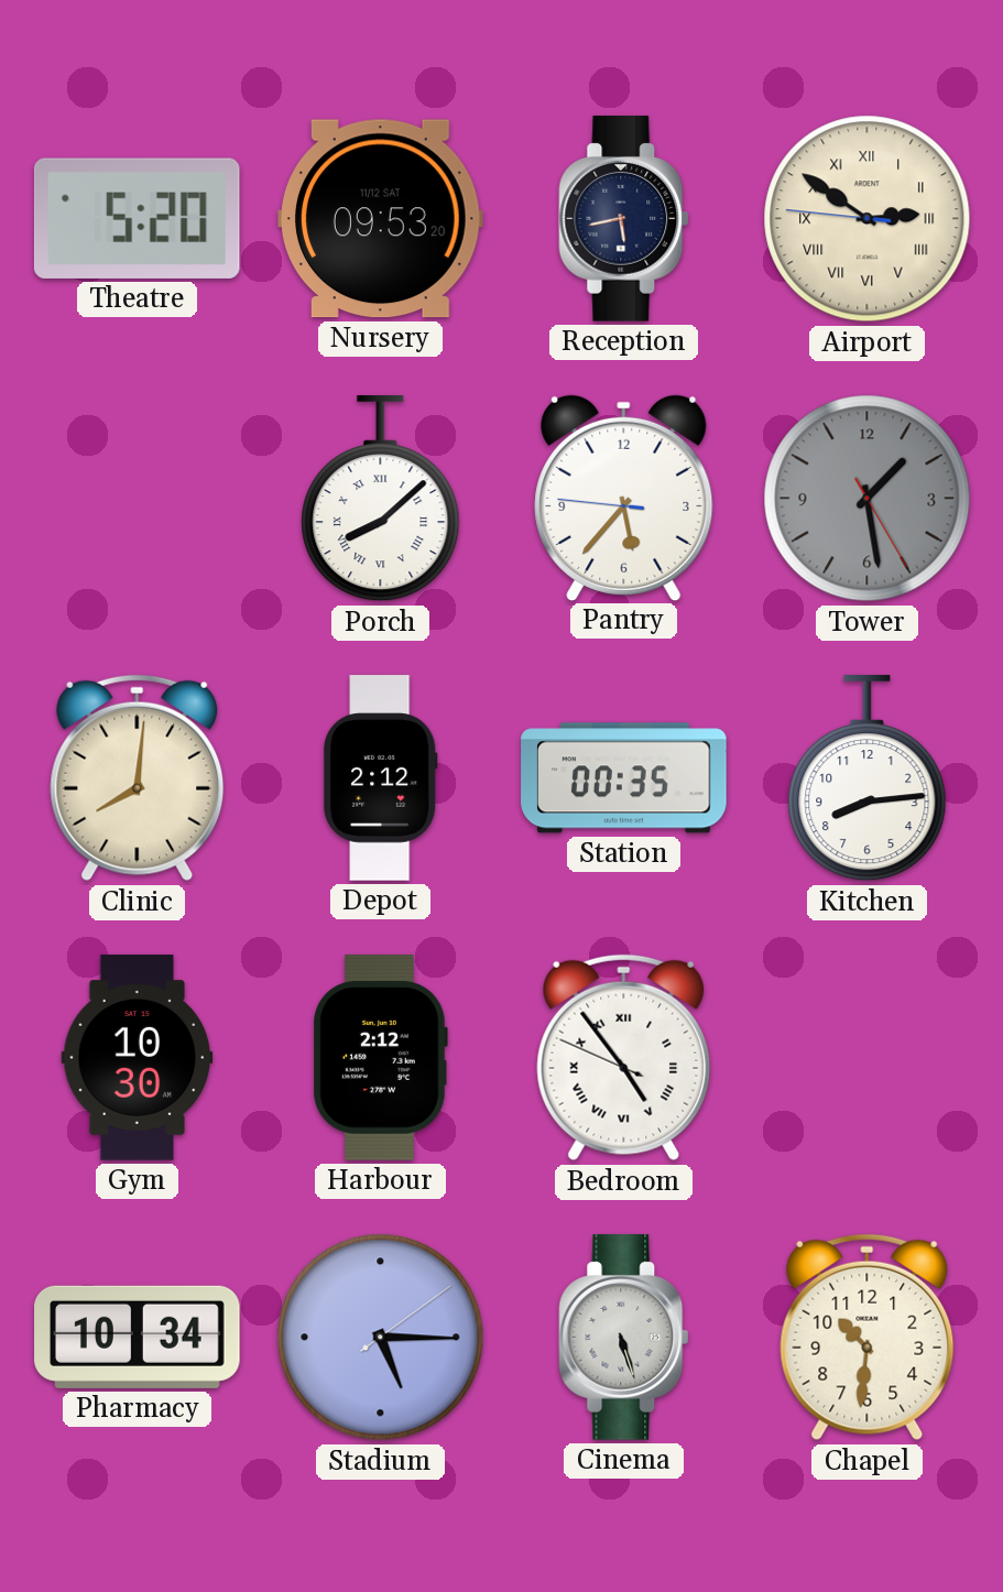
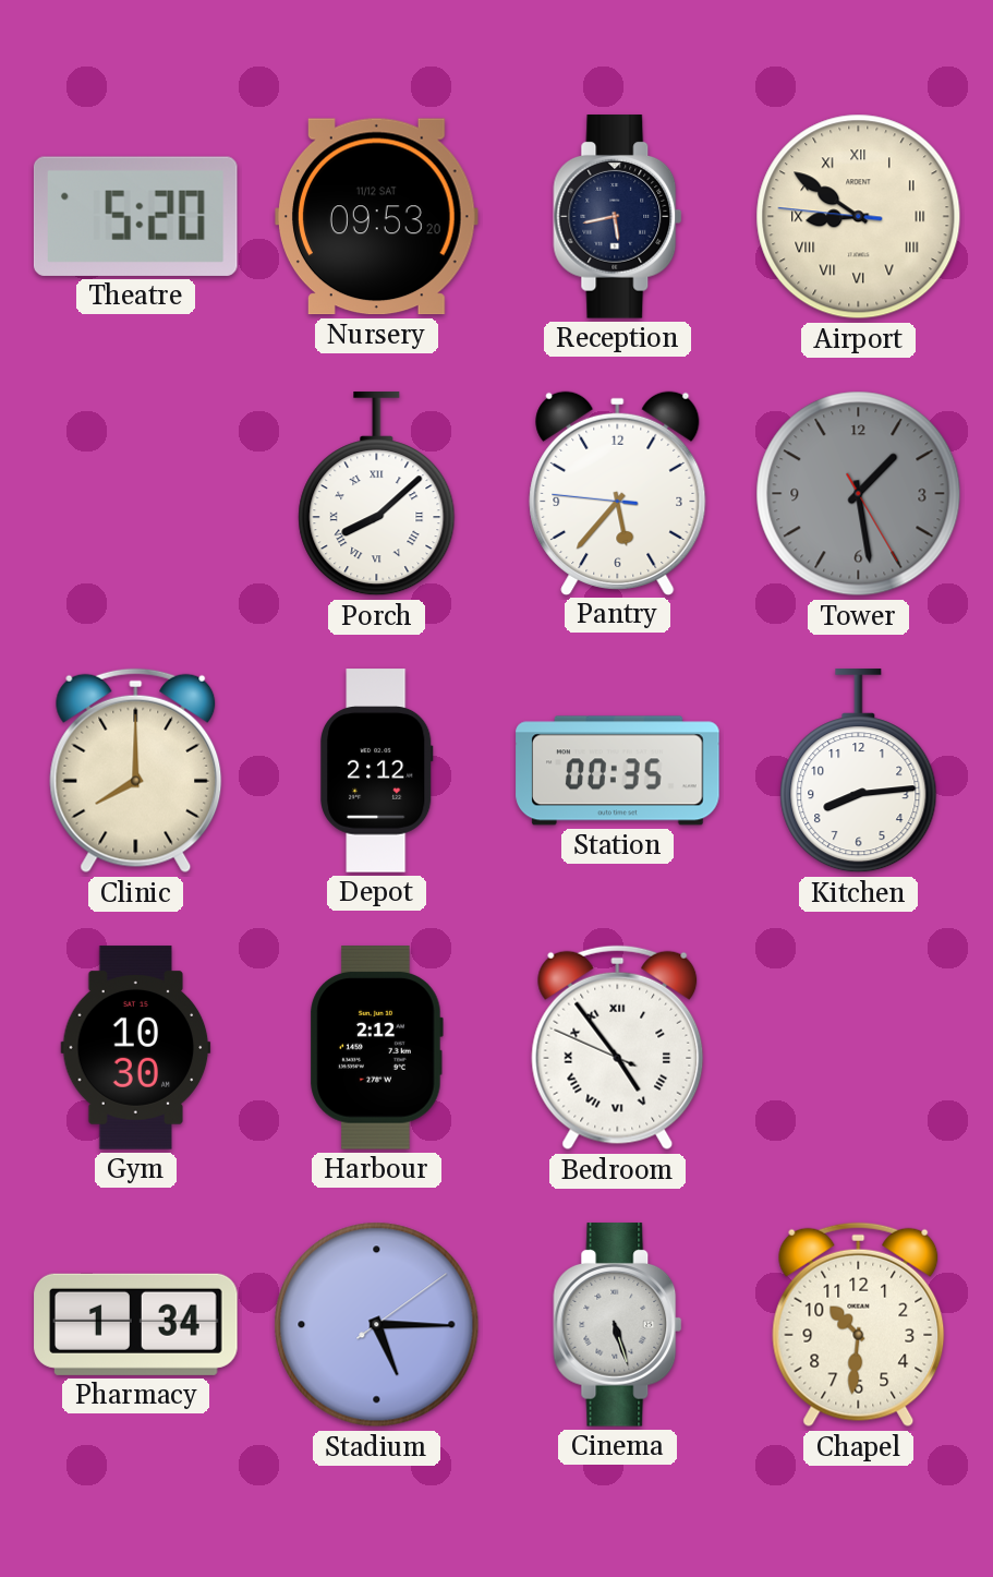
Airport: 2:50 -> 8:50 (859, 217)
Clinic: 8:01 -> 8:00 (136, 771)
Pharmacy: 10:34 -> 1:34 (136, 1324)
